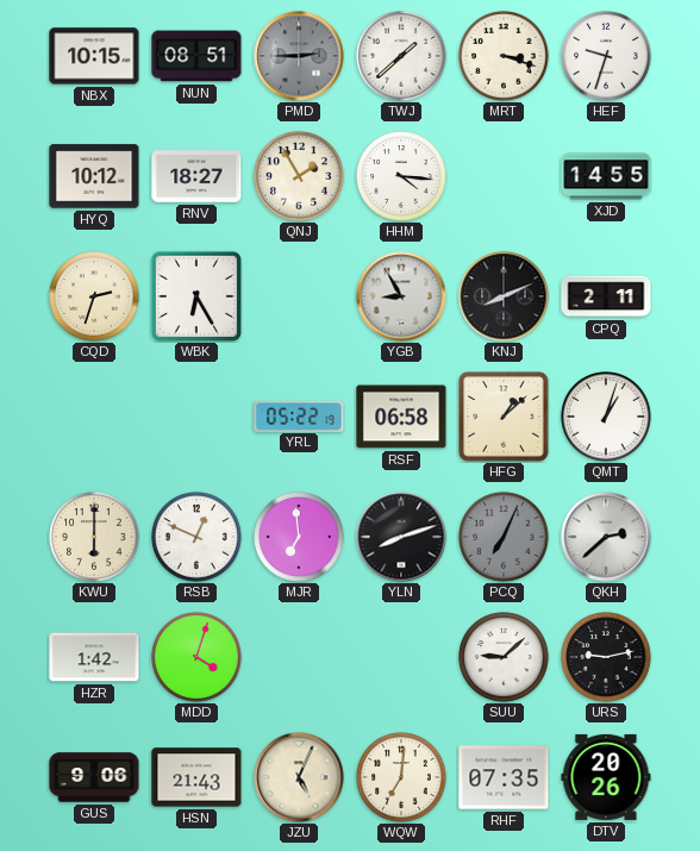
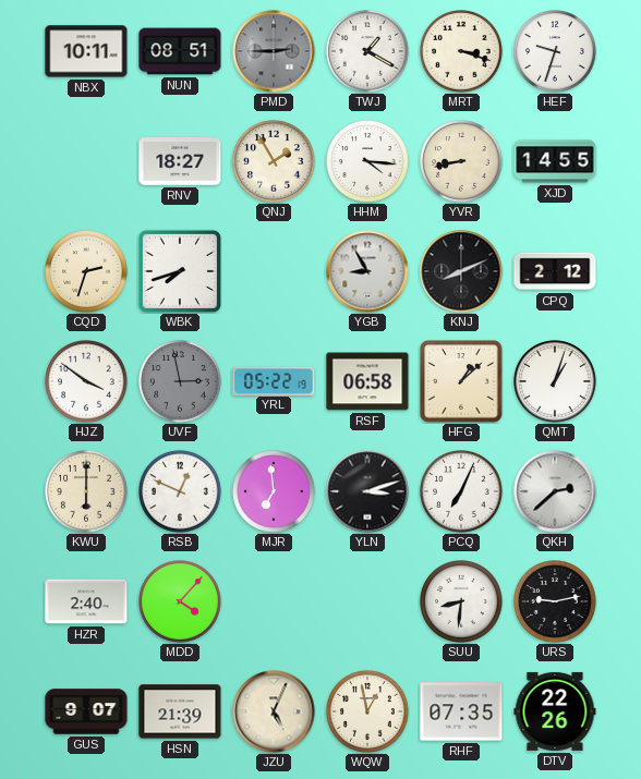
NBX: 10:15 -> 10:11 (86, 51)
TWJ: 1:38 -> 1:20 (367, 51)
HYQ: 10:12 -> none (94, 176)
YVR: none -> 8:43 (461, 161)
WBK: 6:25 -> 7:42 (180, 271)
CPQ: 2:11 -> 2:12 (555, 271)
HJZ: none -> 3:51 (86, 381)
UVF: none -> 2:58 (180, 381)
YLN: 8:12 -> 3:12 (367, 491)
PCQ dial: grey -> white (461, 491)
HZR: 1:42 -> 2:40 (86, 601)
MDD: 4:03 -> 4:07 (180, 601)
SUU: 9:08 -> 8:31 (461, 601)
GUS: 9:06 -> 9:07 (86, 711)
HSN: 21:43 -> 21:39 (180, 711)
WQW: 7:01 -> 12:58 (367, 711)
DTV: 20:26 -> 22:26 (555, 711)
